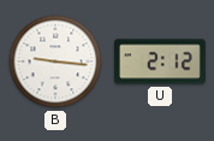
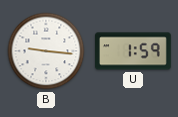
U: 2:12 -> 1:59 (134, 51)
